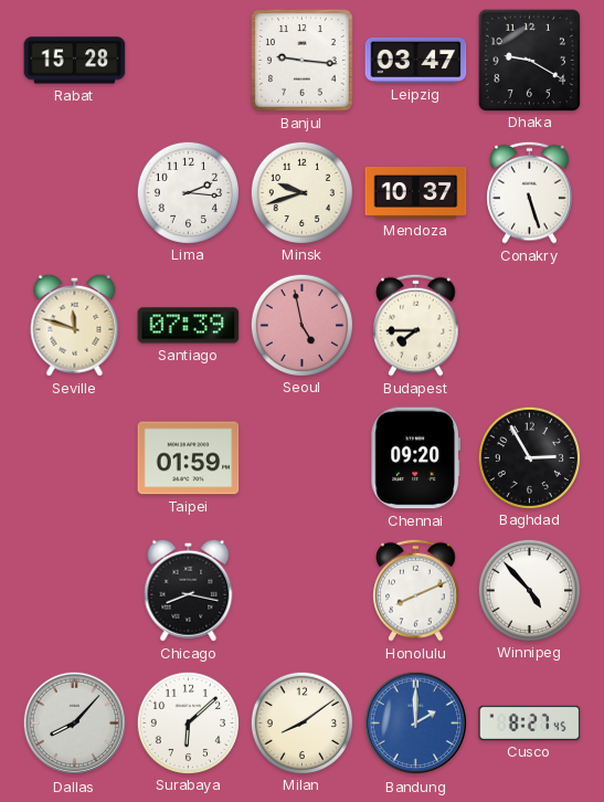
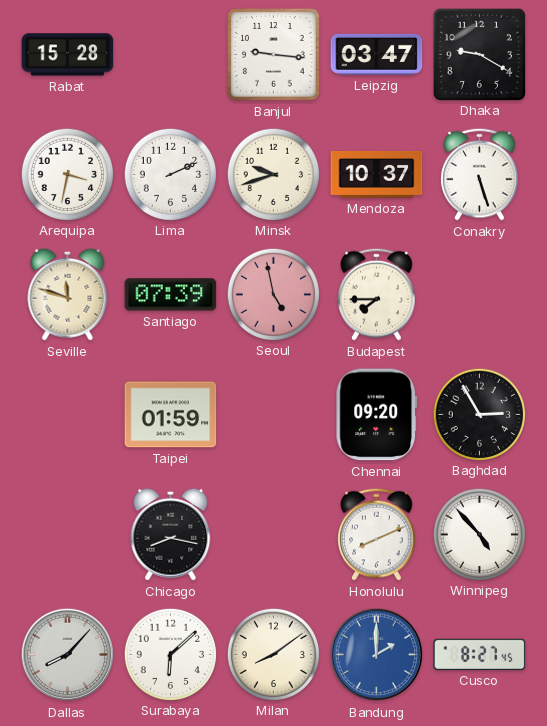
Arequipa: none -> 3:32 (67, 174)
Lima: 2:16 -> 2:11 (170, 174)
